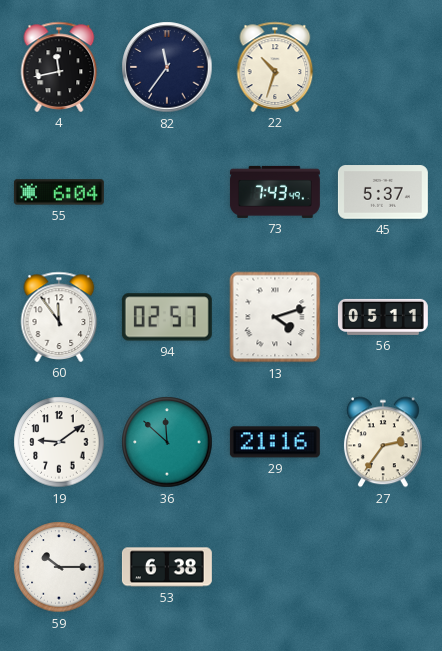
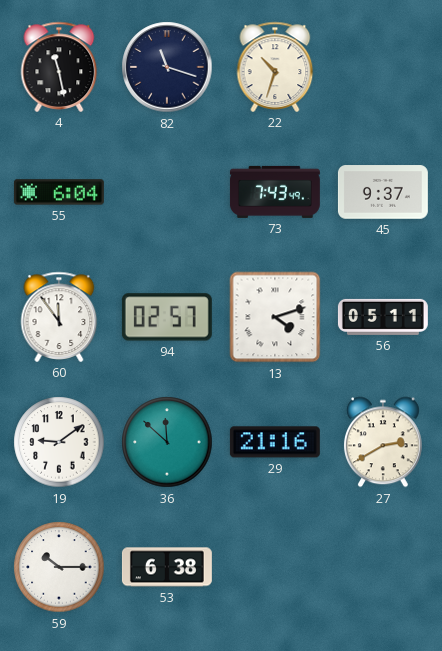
4: 11:43 -> 11:28 (59, 67)
82: 11:36 -> 11:18 (167, 67)
45: 5:37 -> 9:37 (383, 192)
27: 2:36 -> 2:40 (383, 442)
